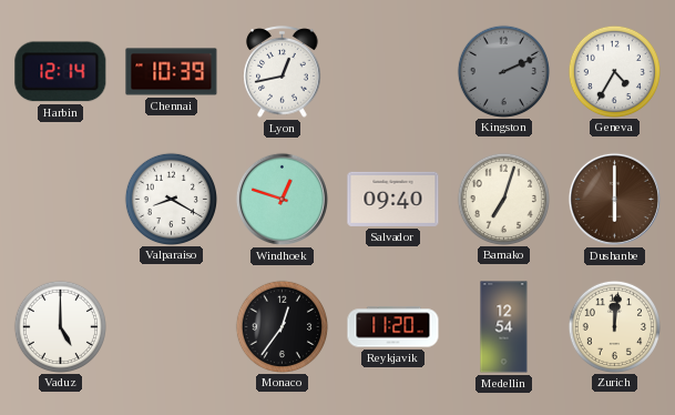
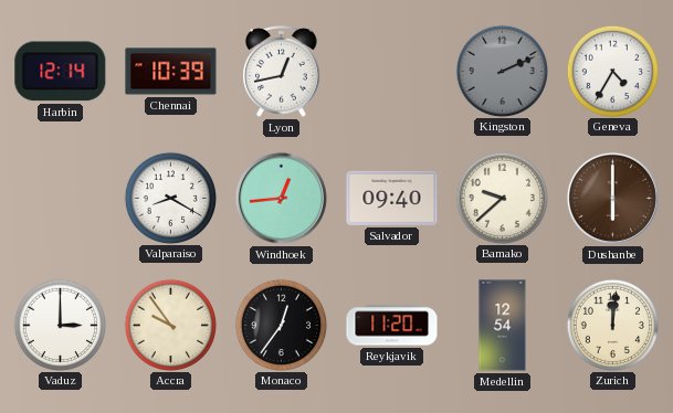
Windhoek: 12:48 -> 12:44 (281, 198)
Bamako: 7:03 -> 9:38 (502, 198)
Vaduz: 5:00 -> 3:00 (60, 325)
Accra: none -> 9:54 (170, 325)
